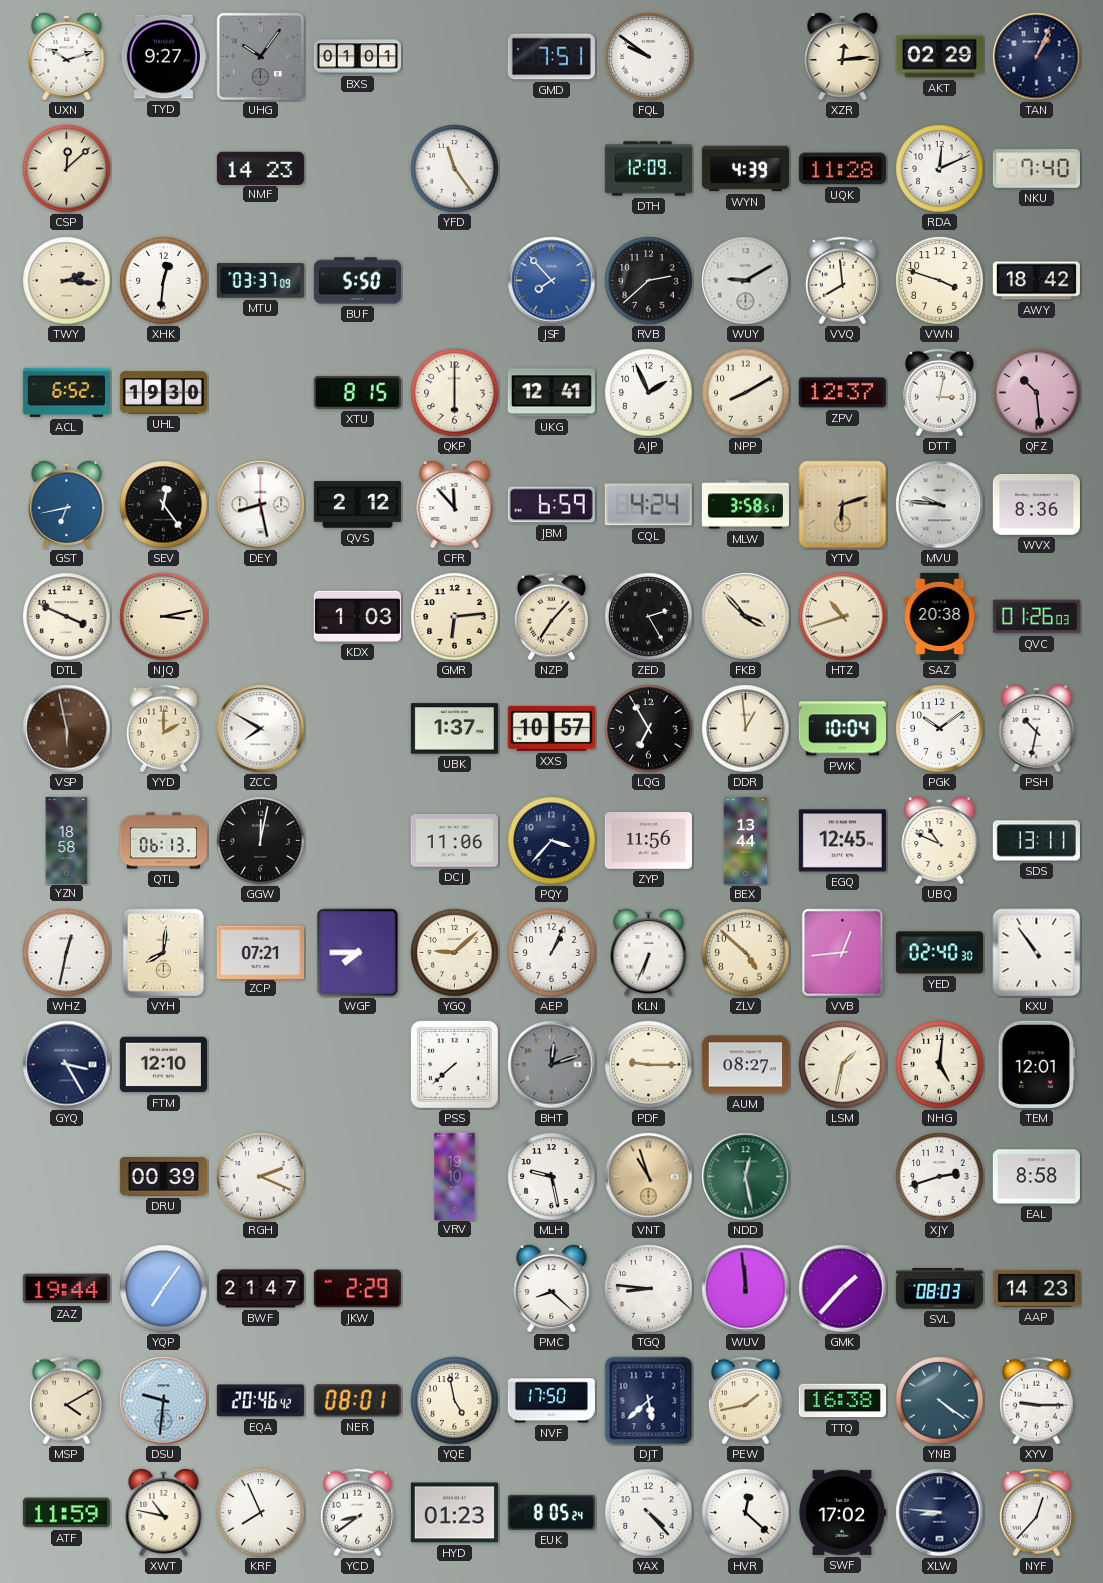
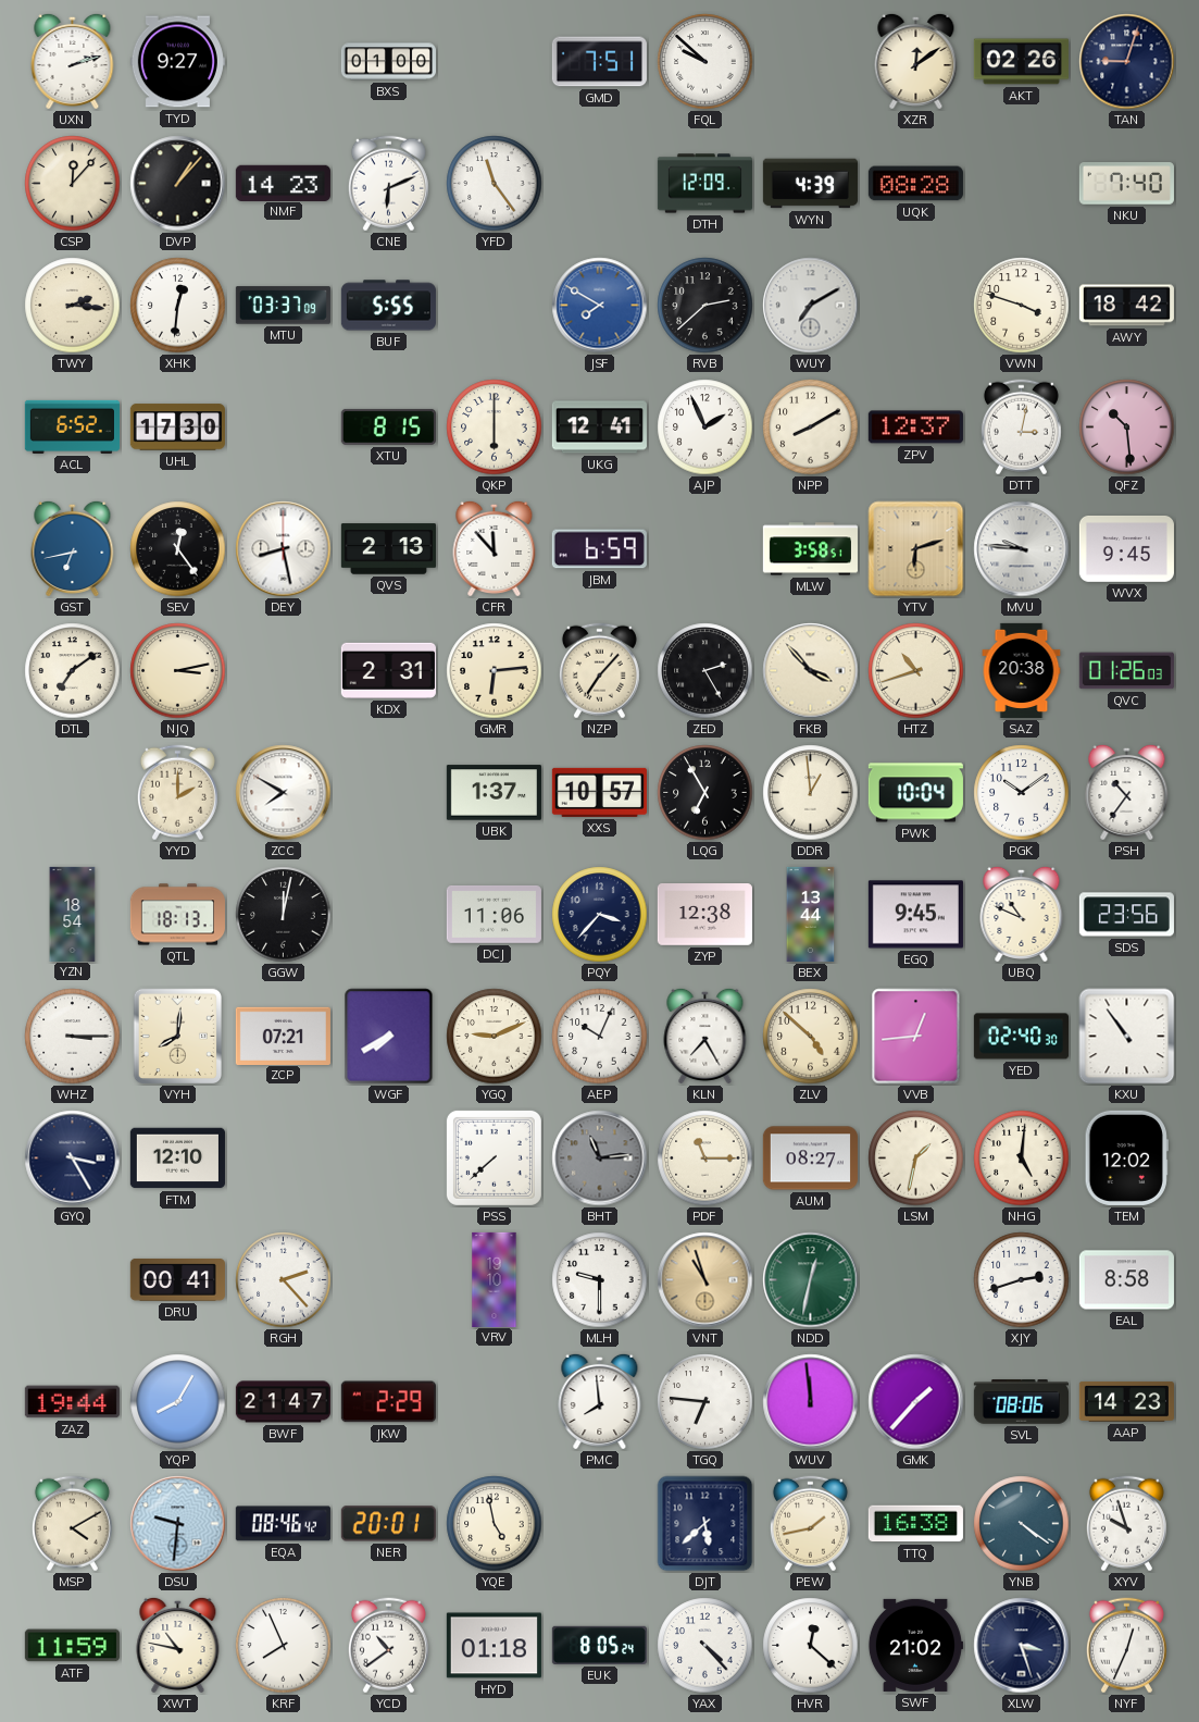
UXN: 10:12 -> 2:12 (73, 61)
UHG: 10:06 -> none (260, 56)
BXS: 01:01 -> 01:00 (388, 62)
FQL: 9:51 -> 9:52 (705, 62)
XZR: 12:14 -> 12:09 (916, 61)
AKT: 02:29 -> 02:26 (1021, 62)
TAN: 1:04 -> 9:03 (1127, 62)
CSP: 12:08 -> 12:07 (73, 184)
DVP: none -> 1:07 (178, 184)
CNE: none -> 6:11 (388, 184)
UQK: 11:28 -> 08:28 (915, 184)
RDA: 12:11 -> none (940, 169)
BUF: 5:50 -> 5:55 (388, 306)
JSF: 7:53 -> 7:50 (600, 306)
WUY: 9:10 -> 7:10 (811, 306)
VVQ: 7:59 -> none (842, 281)
UHL: 19:30 -> 17:30 (177, 428)
QVS: 2:12 -> 2:13 (388, 549)
CQL: 4:24 -> none (648, 505)
WVX: 8:36 -> 9:45 (1126, 549)
DTL: 3:49 -> 7:09 (73, 671)
KDX: 1:03 -> 2:31 (388, 670)
VSP: 5:58 -> none (67, 729)
PSH: 10:32 -> 10:36 (1127, 792)
YZN: 18:58 -> 18:54 (73, 914)
QTL: 06:13 -> 18:13 (177, 915)
ZYP: 11:56 -> 12:38 (704, 915)
EGQ: 12:45 -> 9:45 (915, 915)
SDS: 13:11 -> 23:56 (1126, 915)
WHZ: 12:32 -> 3:15 (73, 1037)
WGF: 7:45 -> 7:40 (389, 1037)
YGQ: 9:08 -> 9:11 (495, 1037)
AEP: 1:04 -> 10:04 (600, 1037)
KLN: 6:34 -> 7:25 (705, 1036)
BHT: 12:12 -> 11:14 (600, 1159)
PDF: 9:15 -> 11:15 (705, 1159)
TEM: 12:01 -> 12:02 (1126, 1157)
DRU: 00:39 -> 00:41 (177, 1279)
RGH: 2:19 -> 2:23 (284, 1280)
MLH: 9:28 -> 9:30 (600, 1280)
NDD: 12:28 -> 12:32 (811, 1280)
YQP: 7:06 -> 8:05 (178, 1402)
PMC: 8:22 -> 7:59 (600, 1401)
TGQ: 8:46 -> 6:46 (705, 1402)
SVL: 08:03 -> 08:06 (1021, 1402)
EQA: 20:46 -> 08:46 (283, 1524)
NER: 08:01 -> 20:01 (388, 1524)
NVF: 17:50 -> none (551, 1401)
XYV: 9:15 -> 9:57 (1126, 1524)
YCD: 8:39 -> 10:39 (388, 1646)
HYD: 01:23 -> 01:18 (494, 1646)
SWF: 17:02 -> 21:02 (915, 1645)
XLW: 8:46 -> 3:27 (1022, 1646)
NYF: 12:37 -> 12:34 (1126, 1646)
